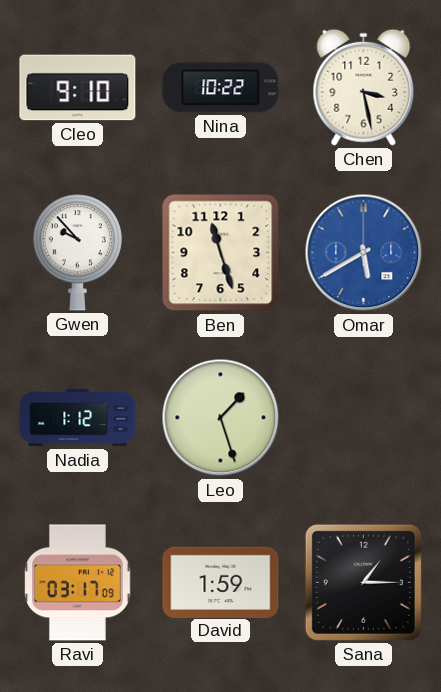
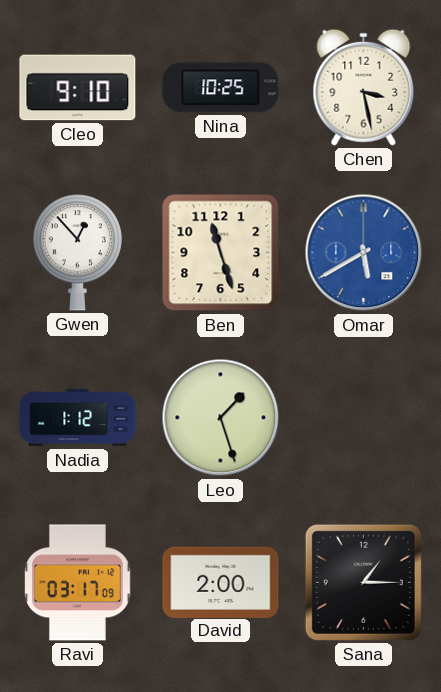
Nina: 10:22 -> 10:25 (221, 88)
Gwen: 9:53 -> 12:53 (77, 253)
David: 1:59 -> 2:00 (221, 582)
